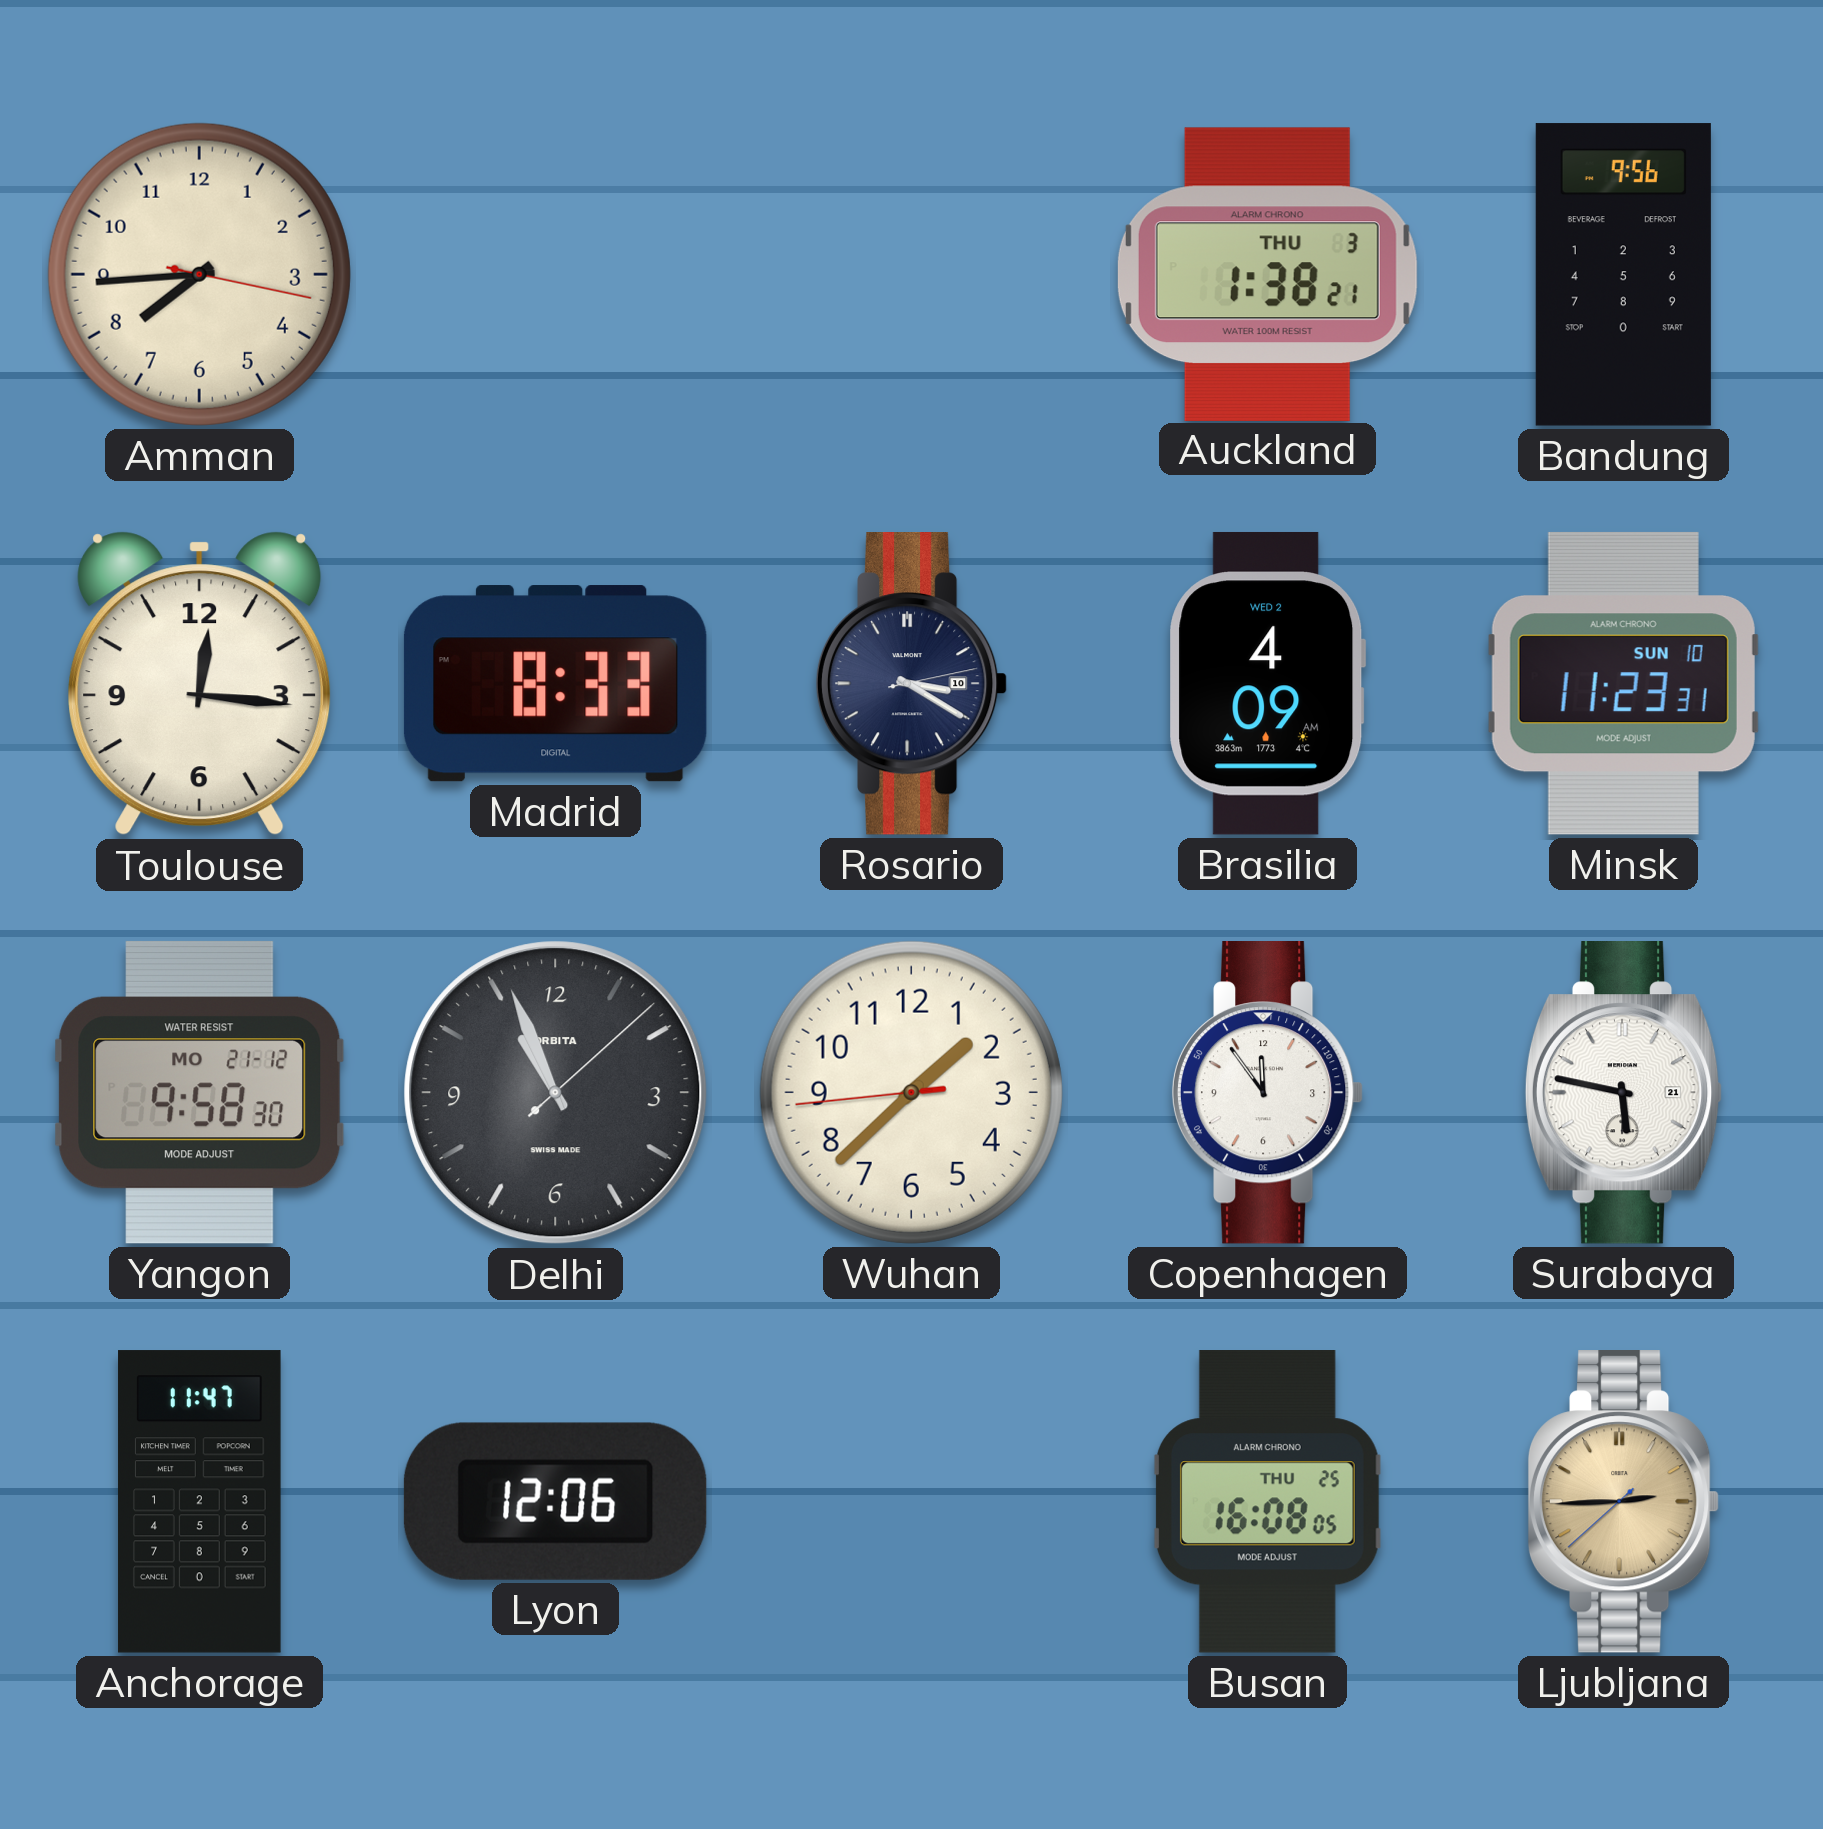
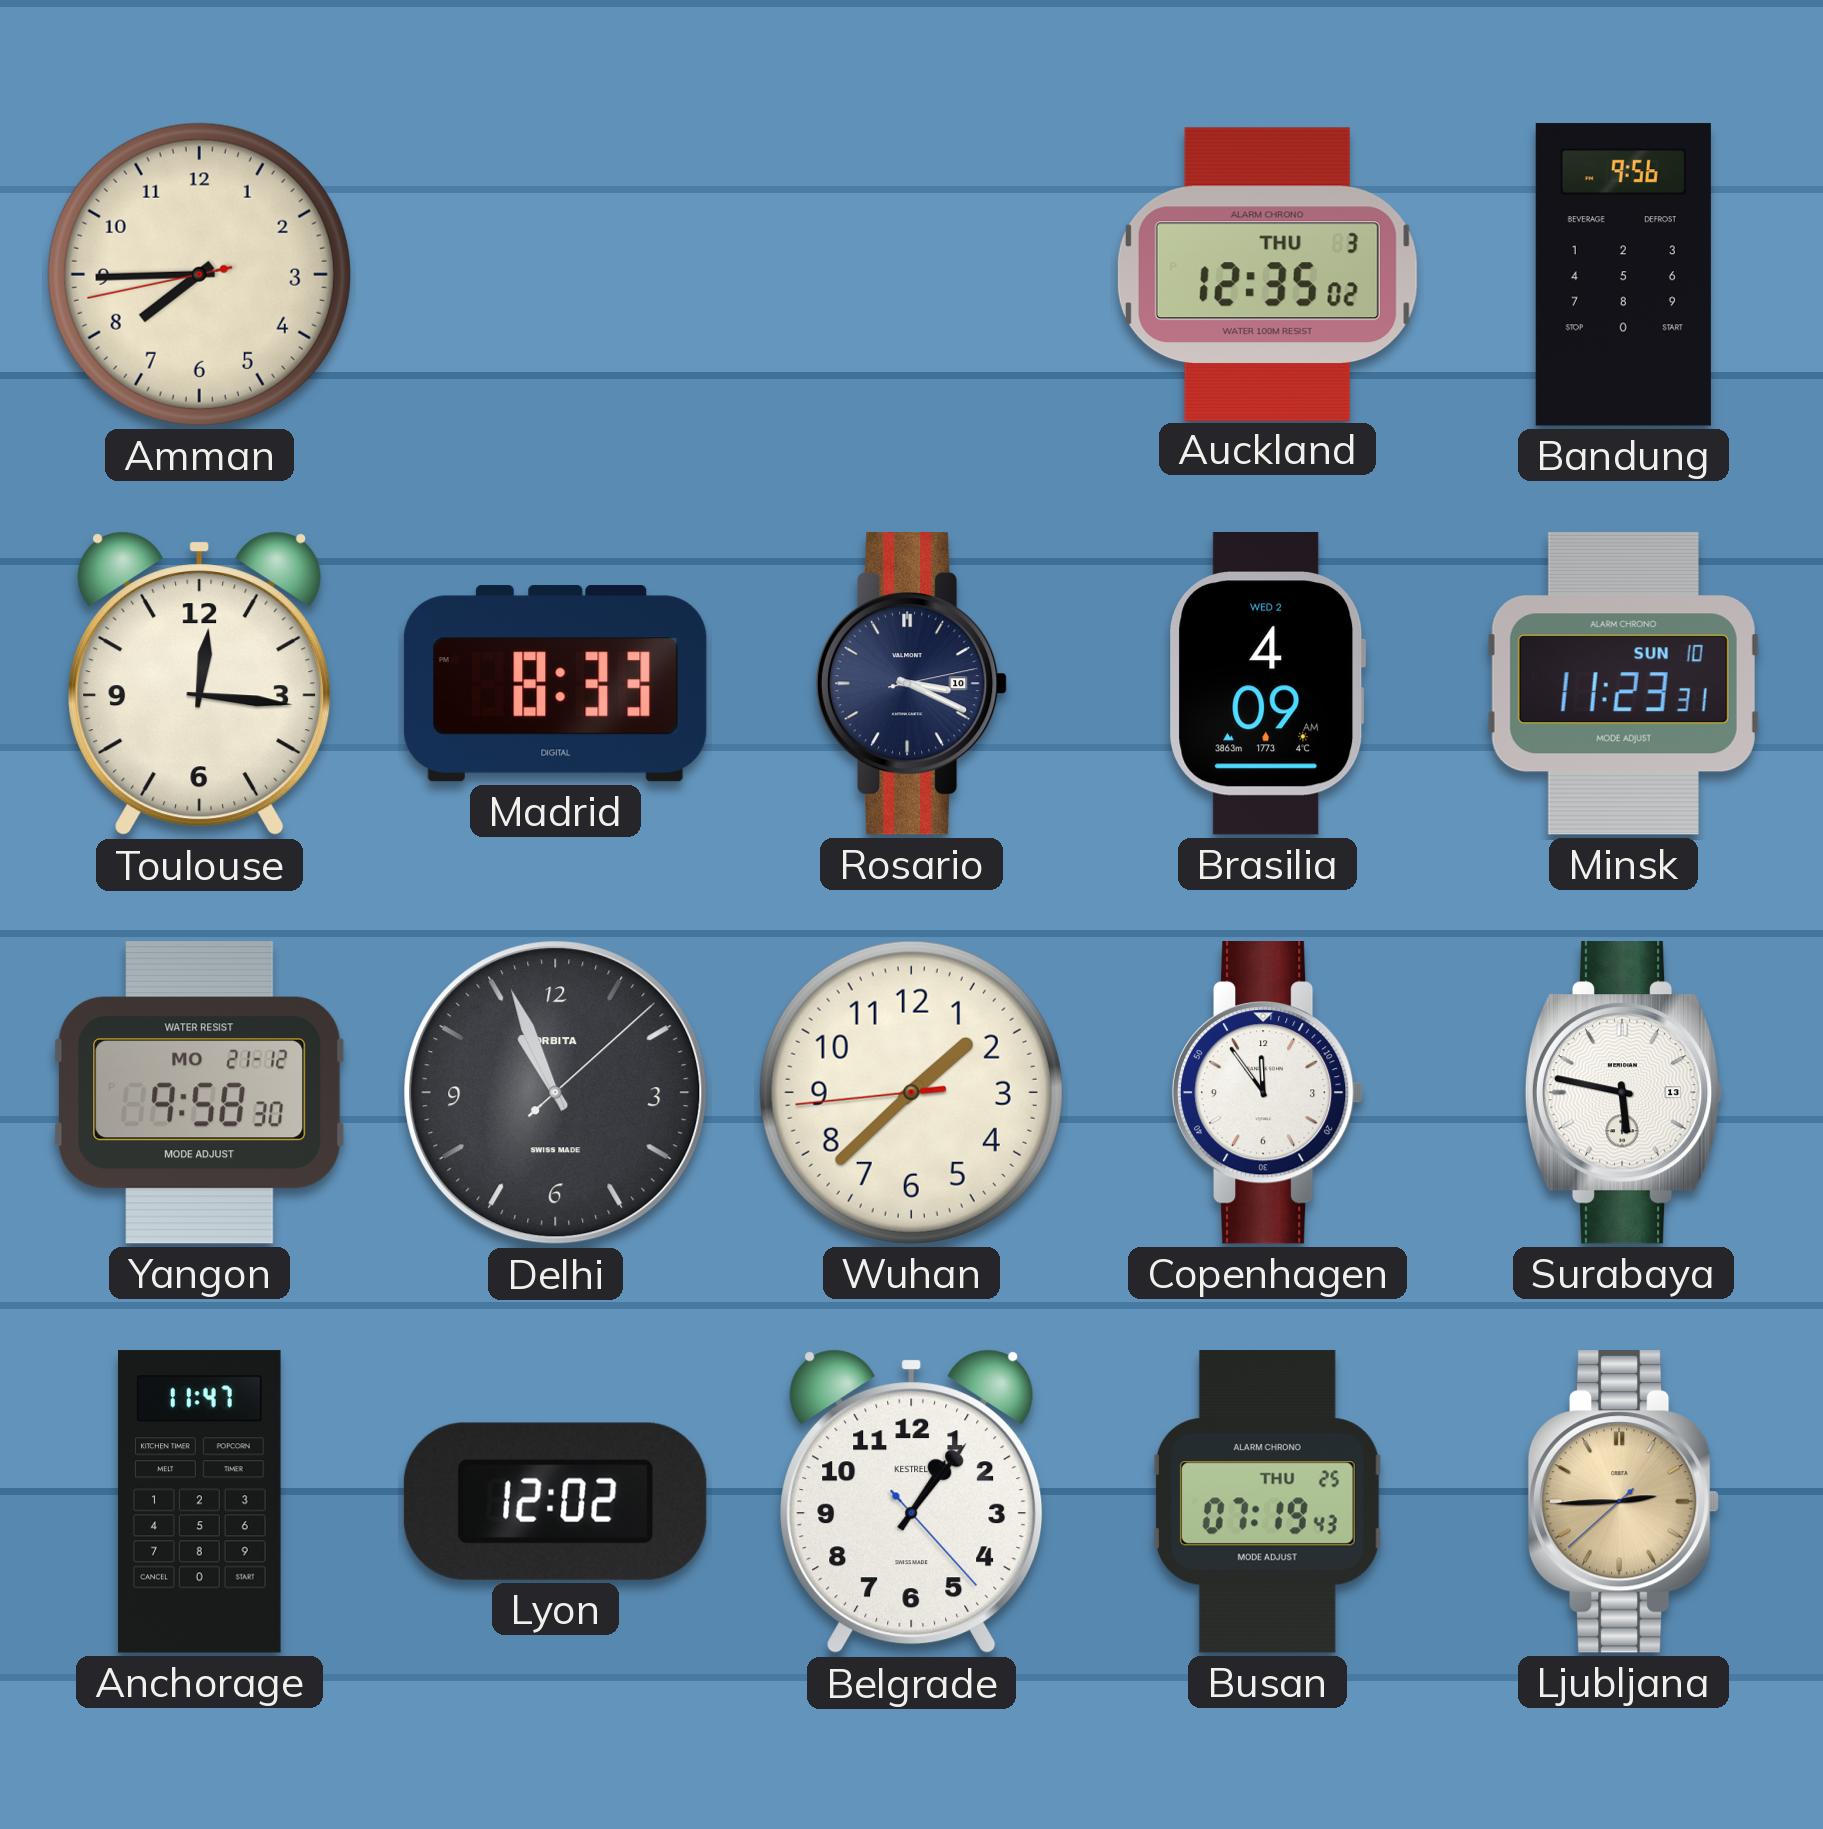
Amman: 7:44:17 -> 7:44:43 (199, 274)
Auckland: 1:38 -> 12:35 (1267, 274)
Rosario: 3:20 -> 3:19 (912, 684)
Surabaya date: 21 -> 13 (1624, 1093)
Lyon: 12:06 -> 12:02 (555, 1501)
Belgrade: none -> 1:06 (912, 1502)
Busan: 16:08 -> 07:19 (1267, 1502)
